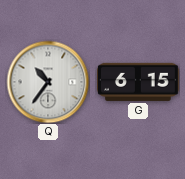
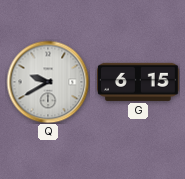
Q: 10:36 -> 9:40 (48, 82)
